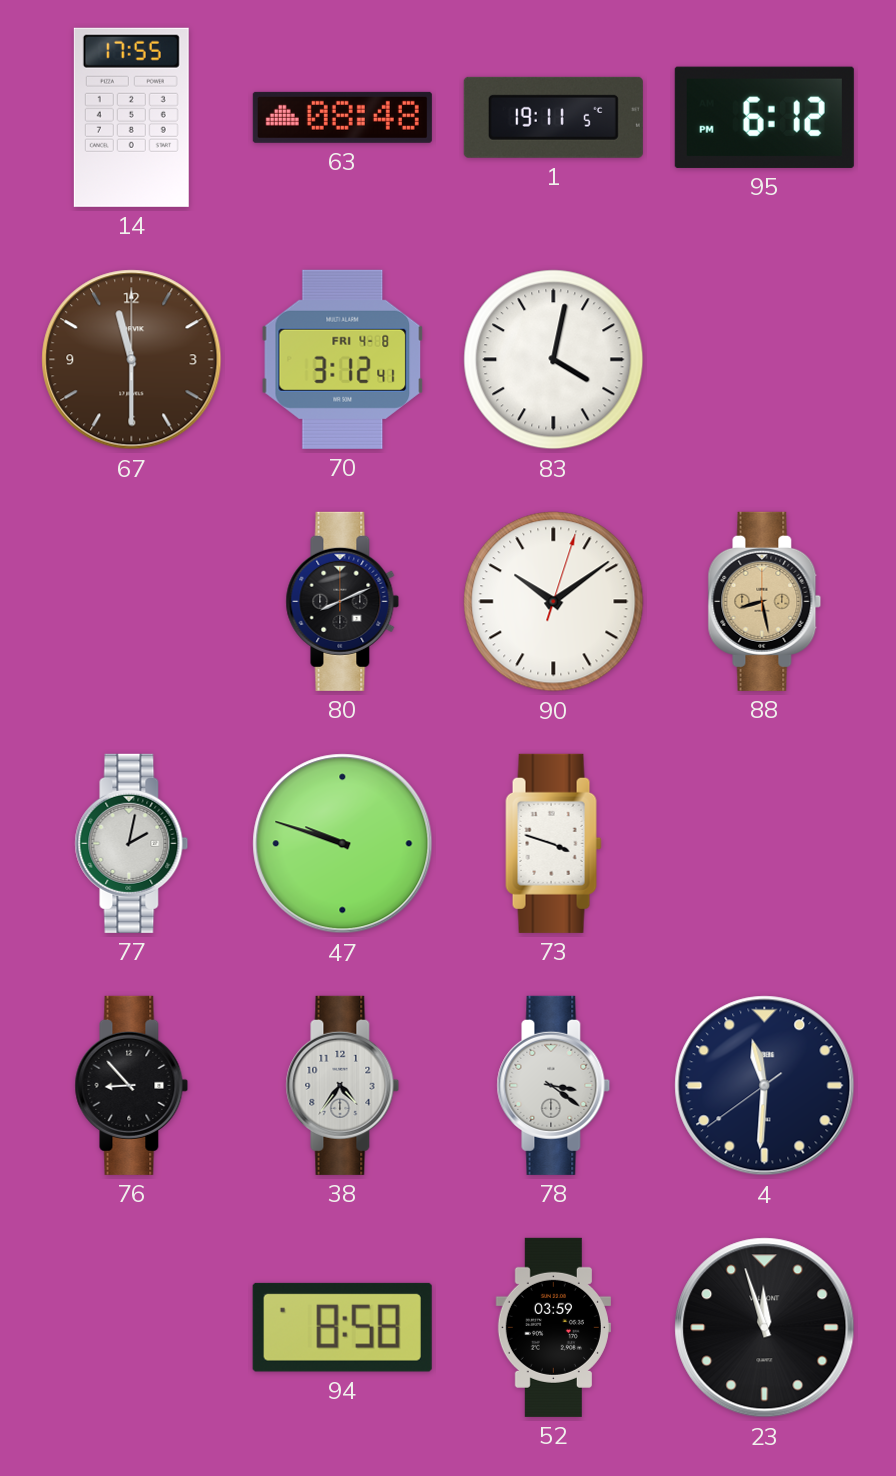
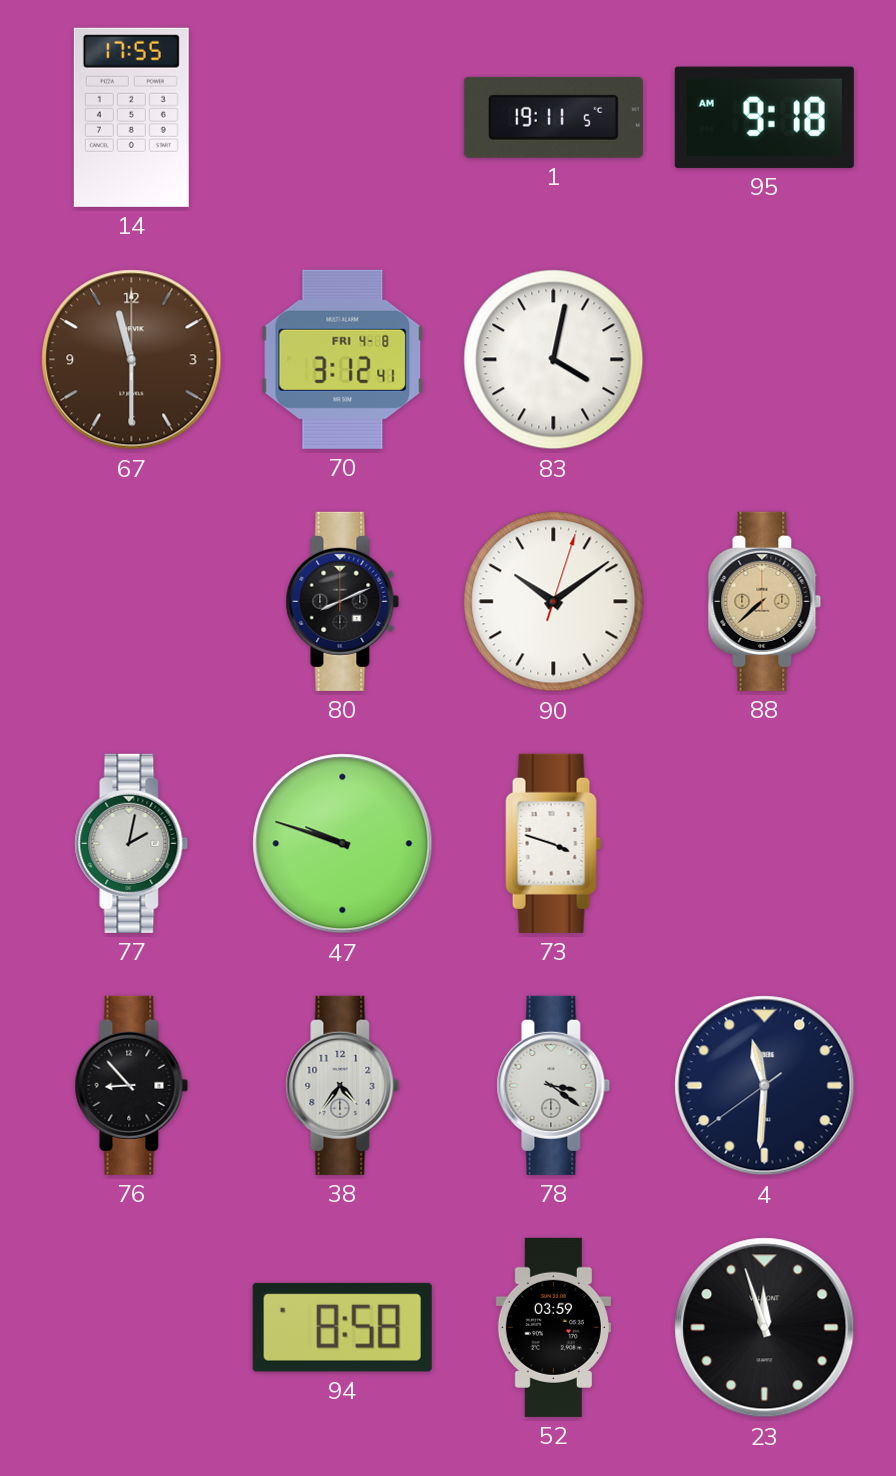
63: 08:48 -> none (342, 117)
95: 6:12 -> 9:18 (764, 117)
88: 8:28 -> 7:38 (765, 601)
